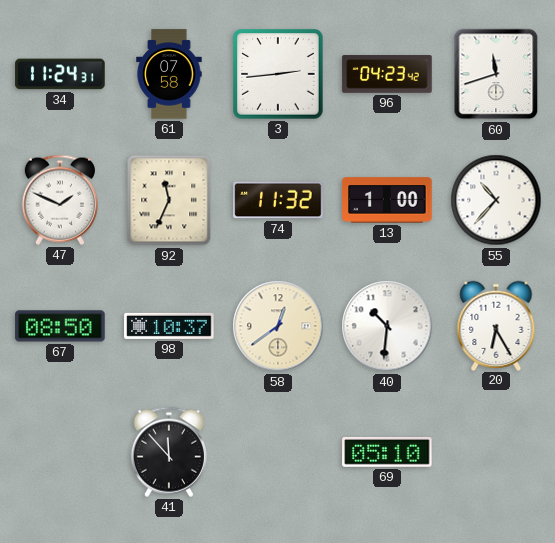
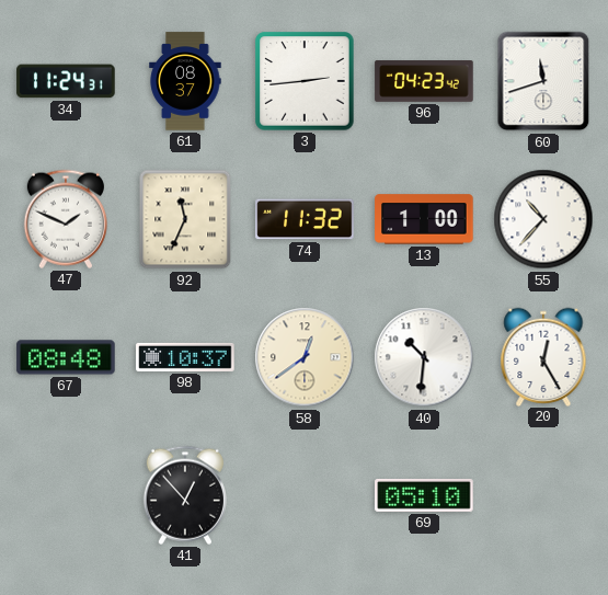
61: 07:58 -> 08:37 (185, 81)
67: 08:50 -> 08:48 (66, 357)
20: 6:25 -> 12:25 (543, 356)
41: 11:53 -> 12:53 (185, 495)
